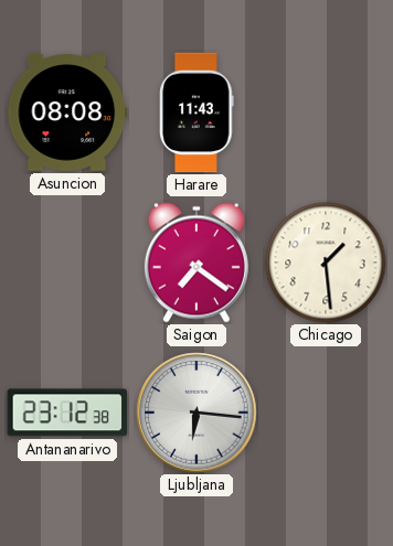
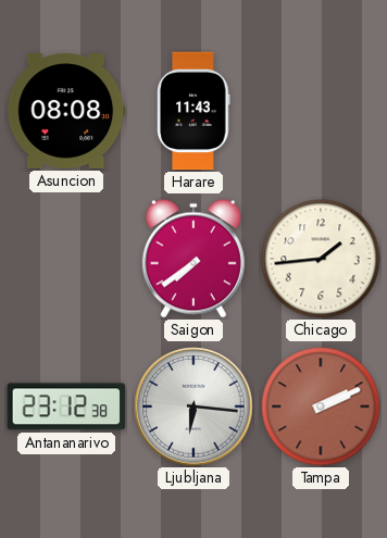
Saigon: 7:21 -> 7:39 (193, 259)
Chicago: 1:29 -> 1:44 (321, 259)
Tampa: none -> 2:11 (321, 406)
